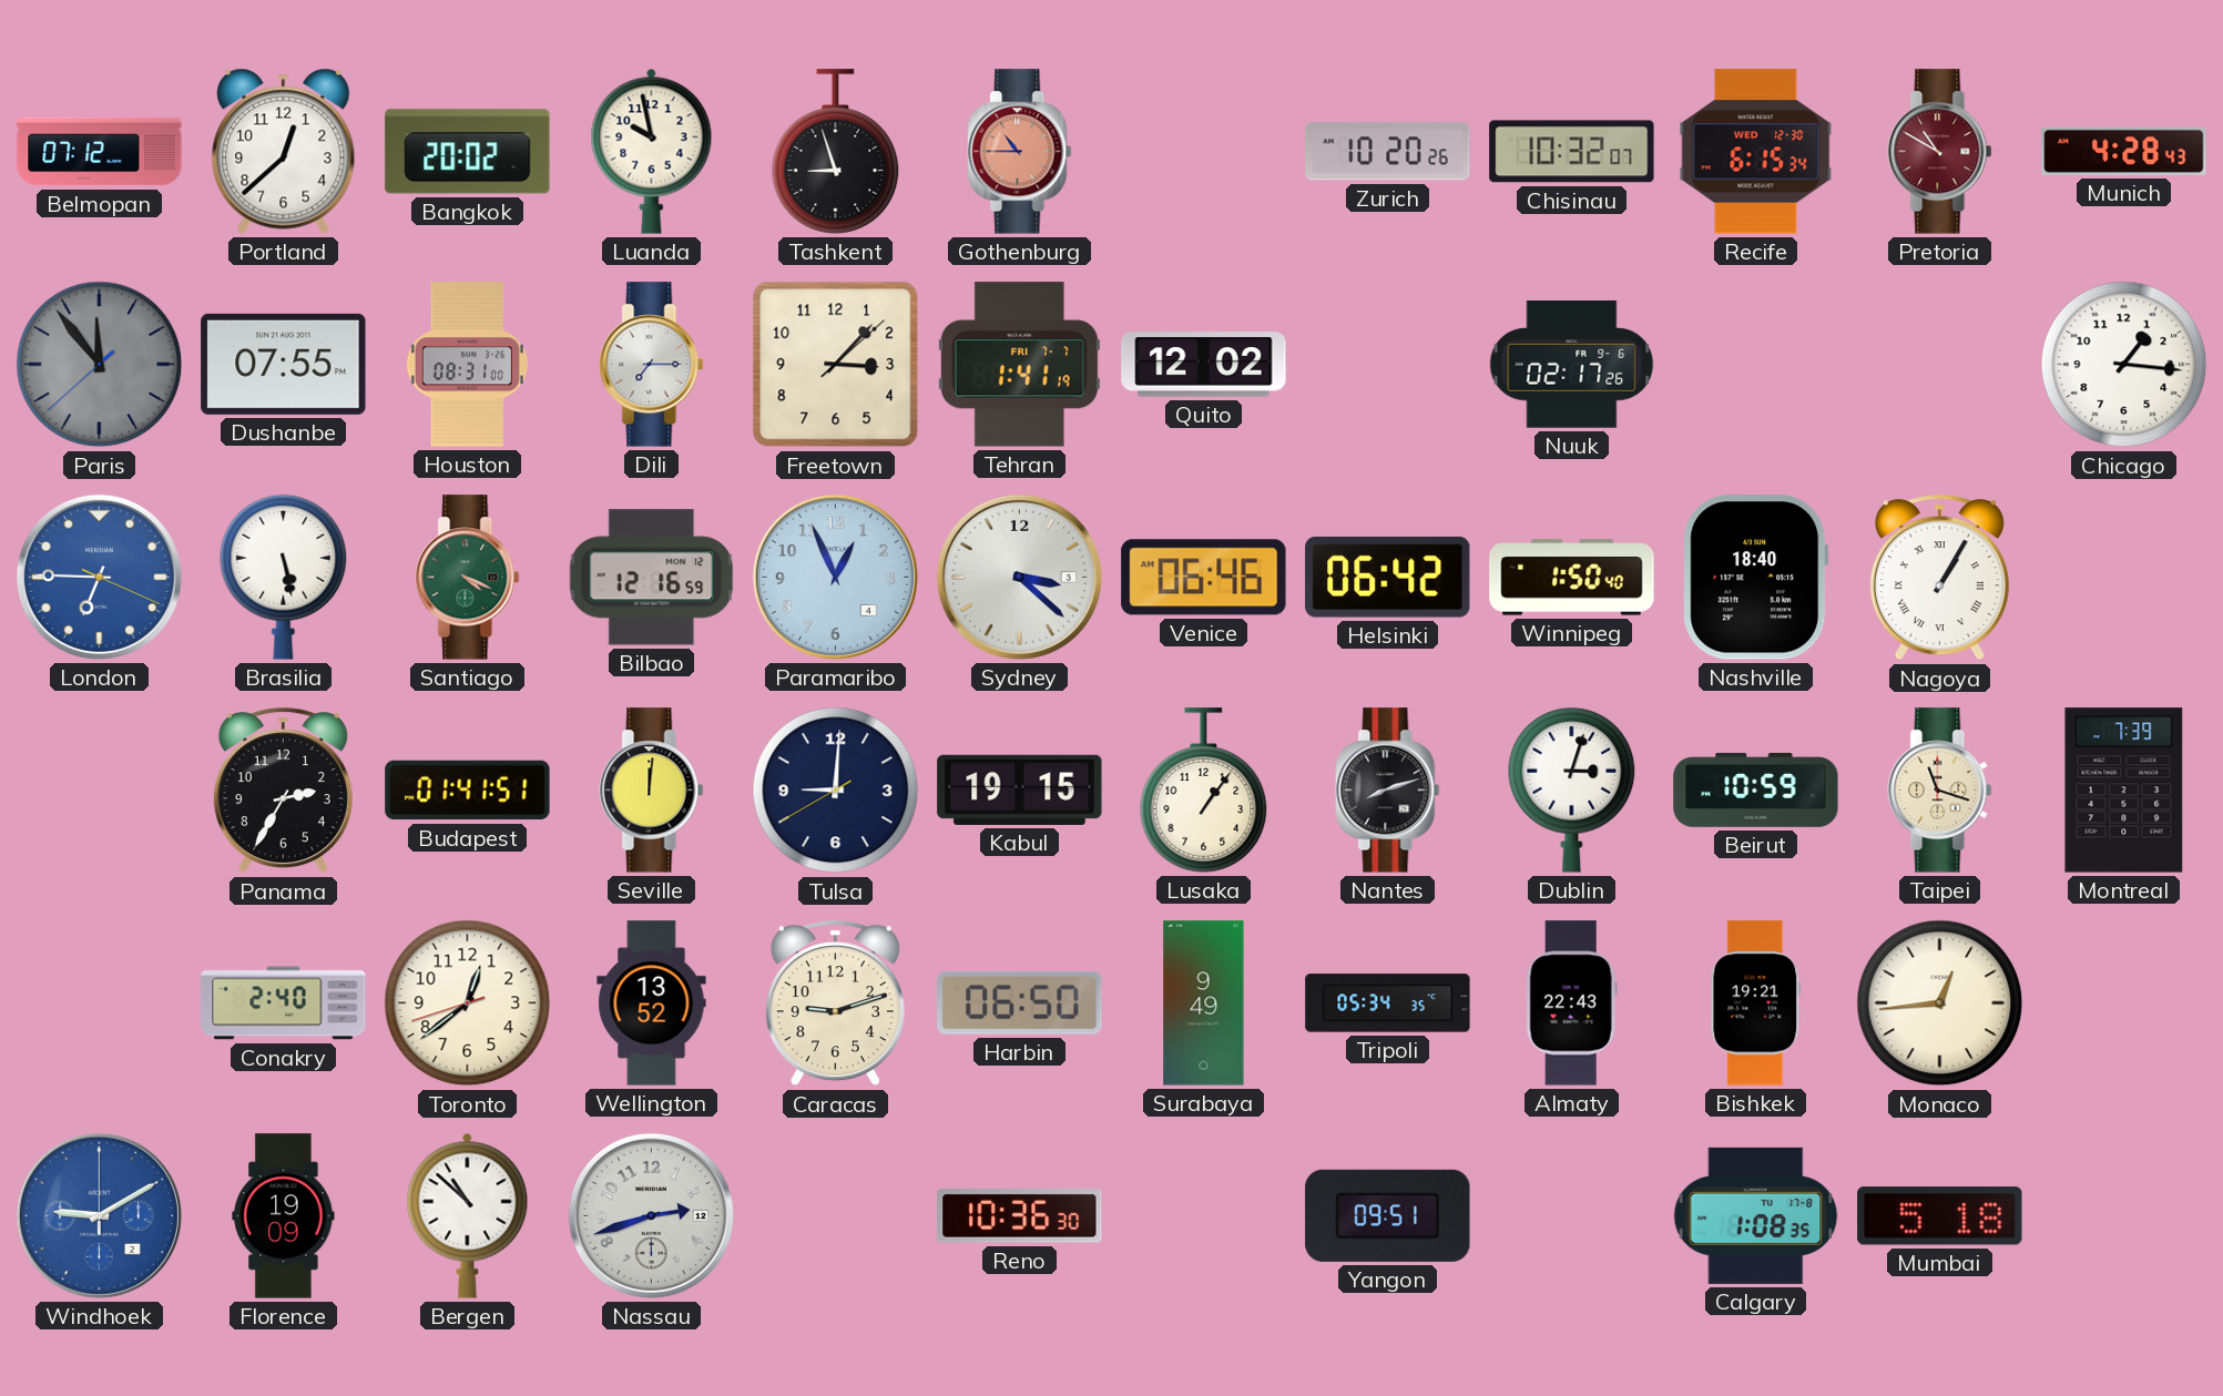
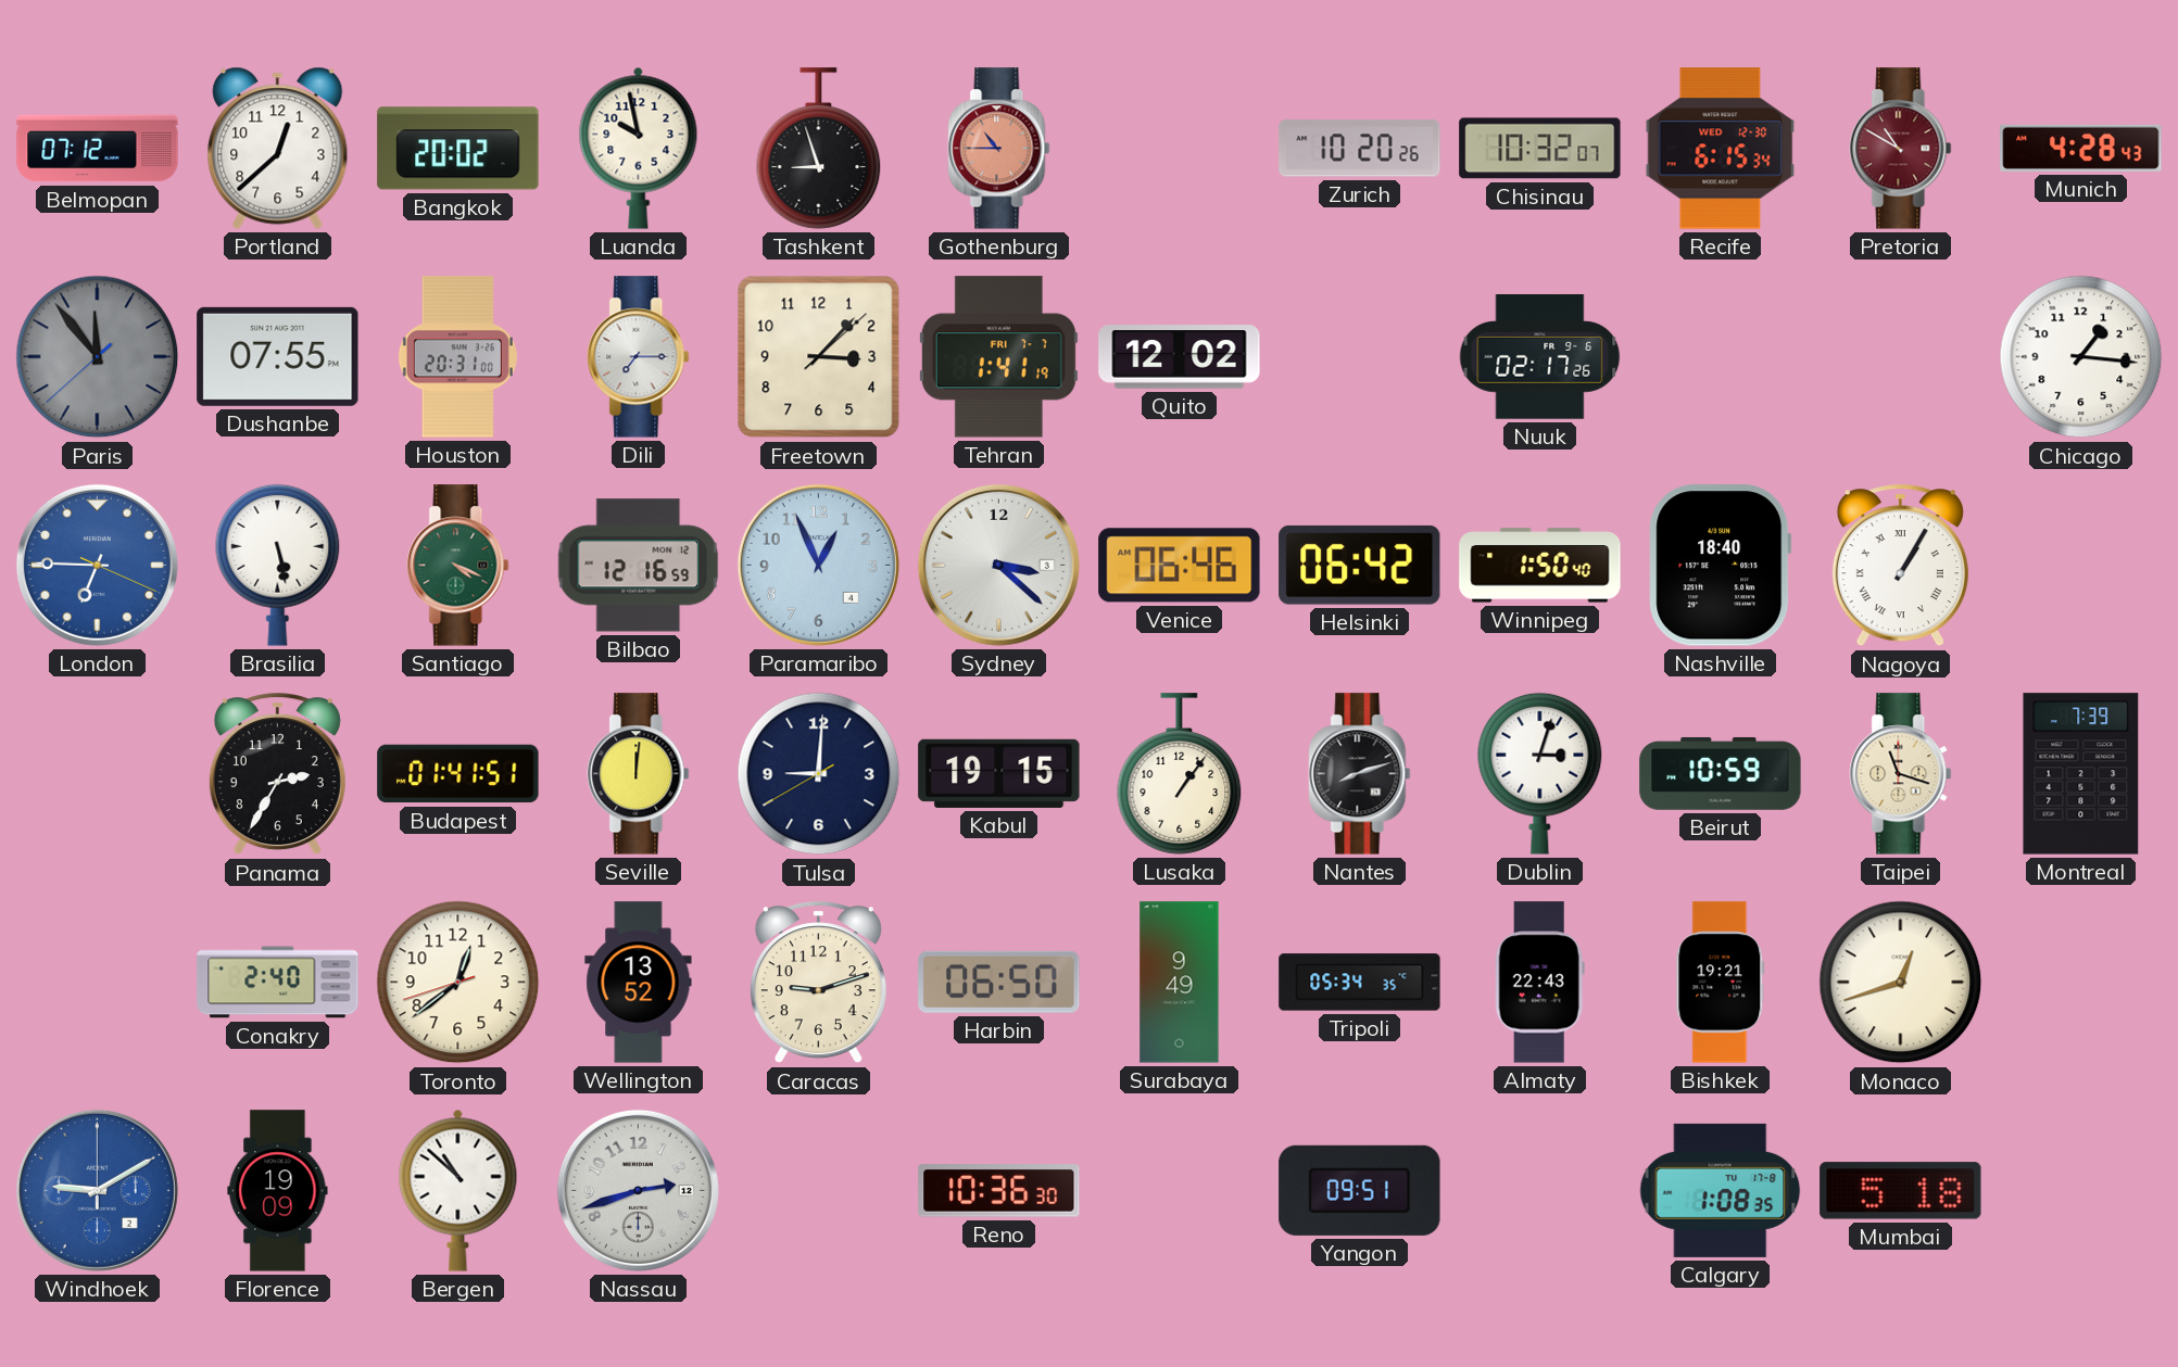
Houston: 08:31 -> 20:31 (457, 357)
Monaco: 12:44 -> 12:42 (1901, 983)
